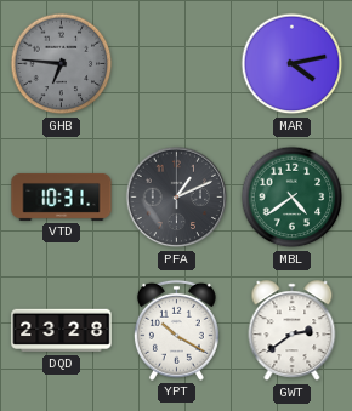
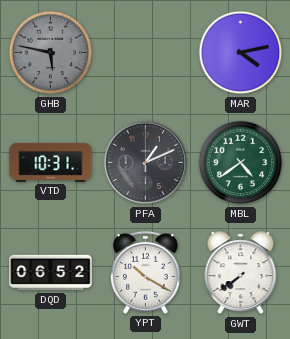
GHB: 6:46 -> 5:47 (51, 53)
DQD: 23:28 -> 06:52 (51, 273)
GWT: 2:39 -> 7:39 (241, 273)
